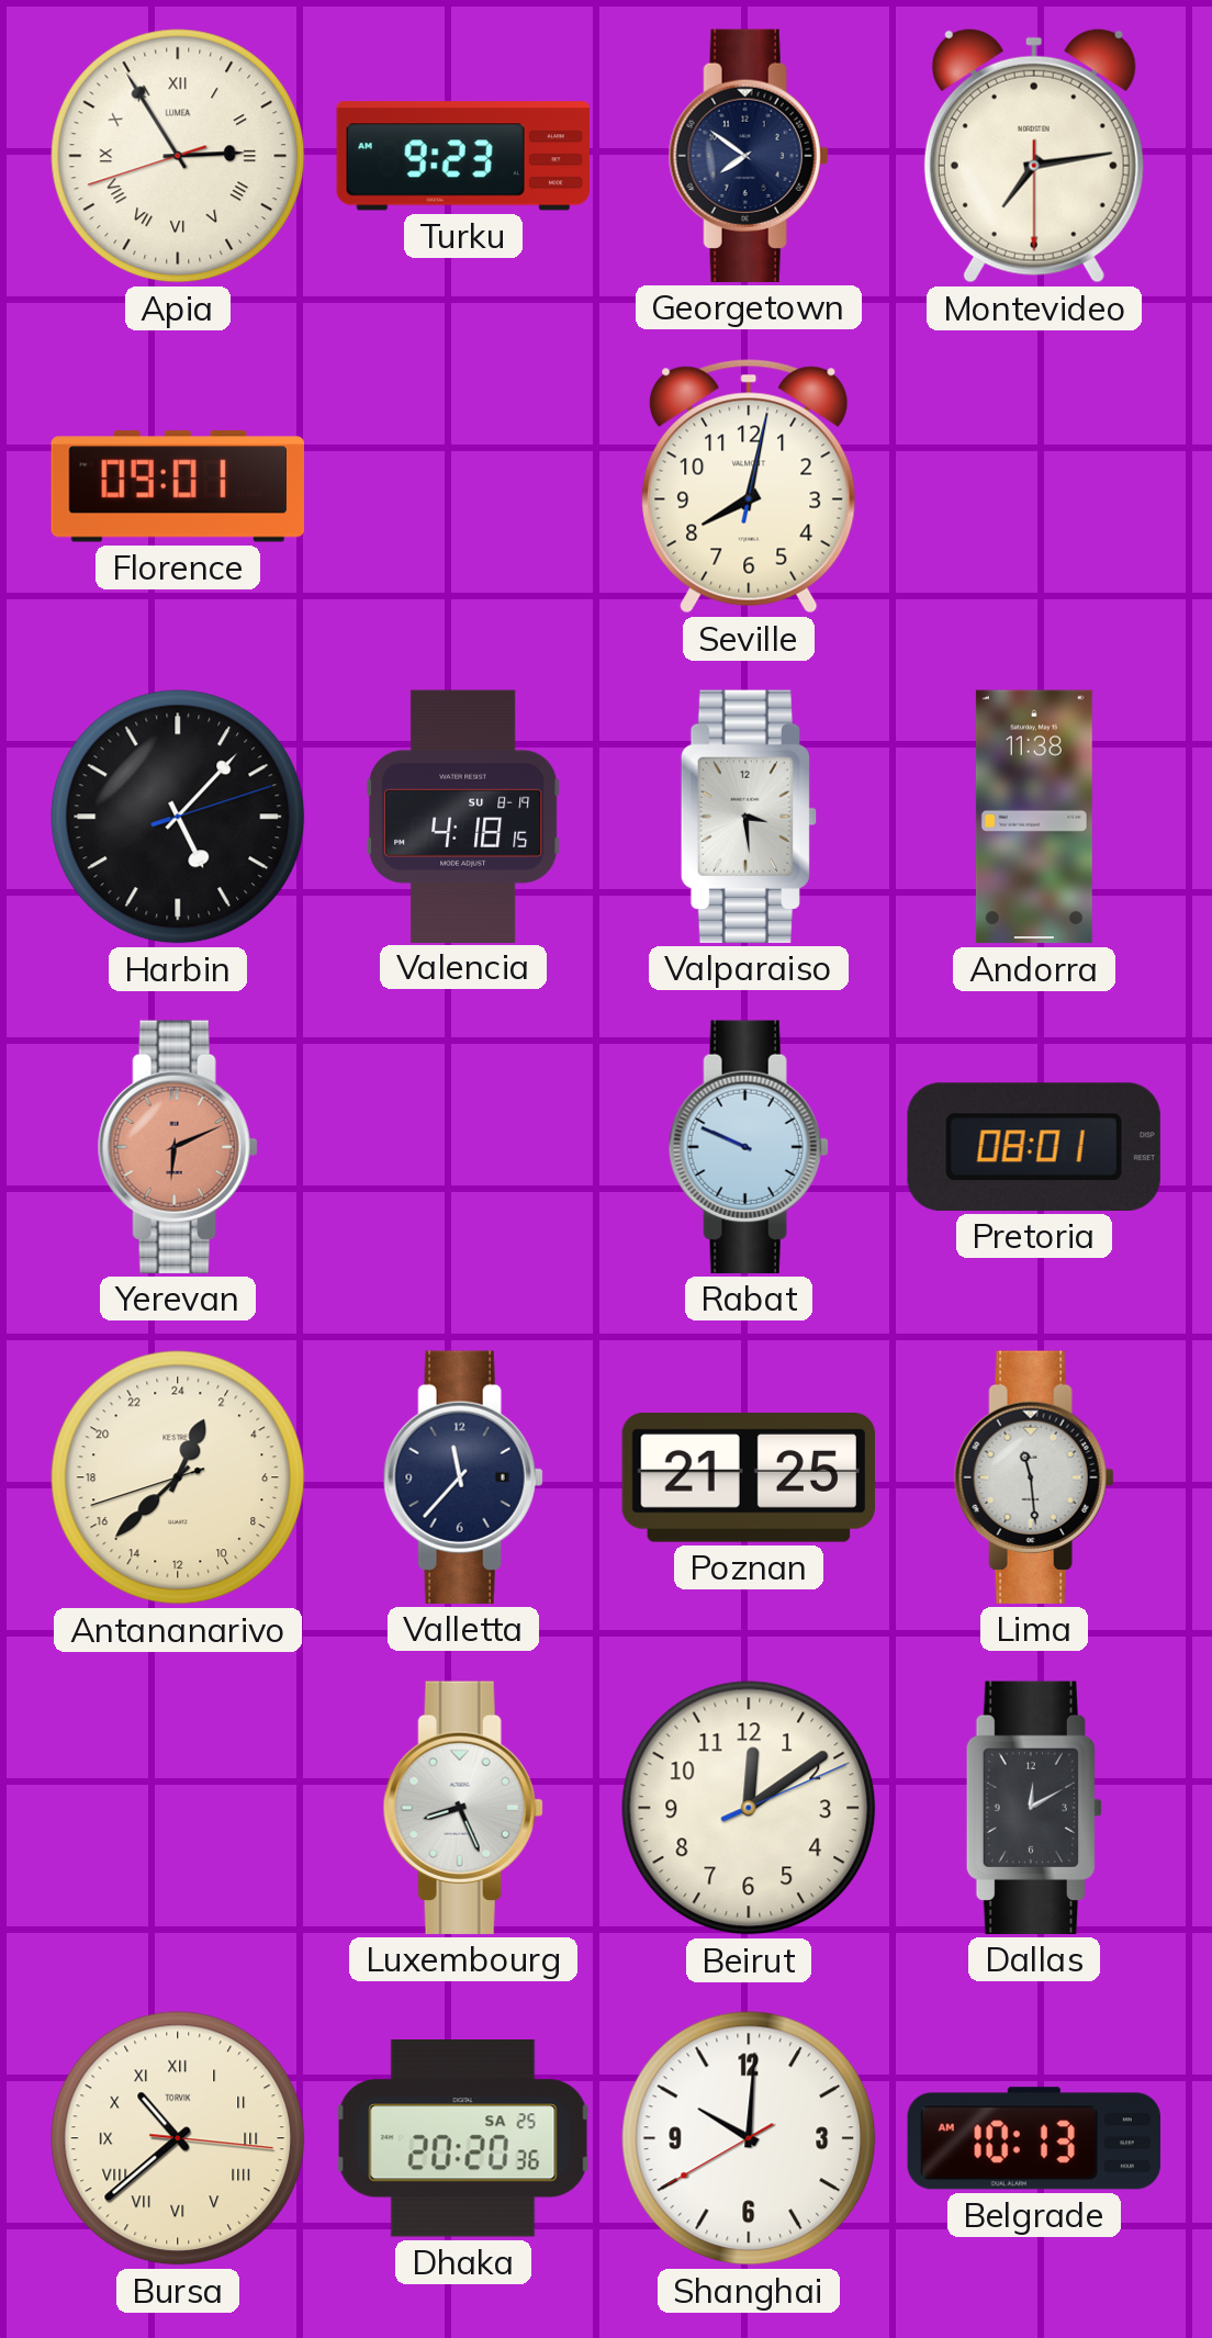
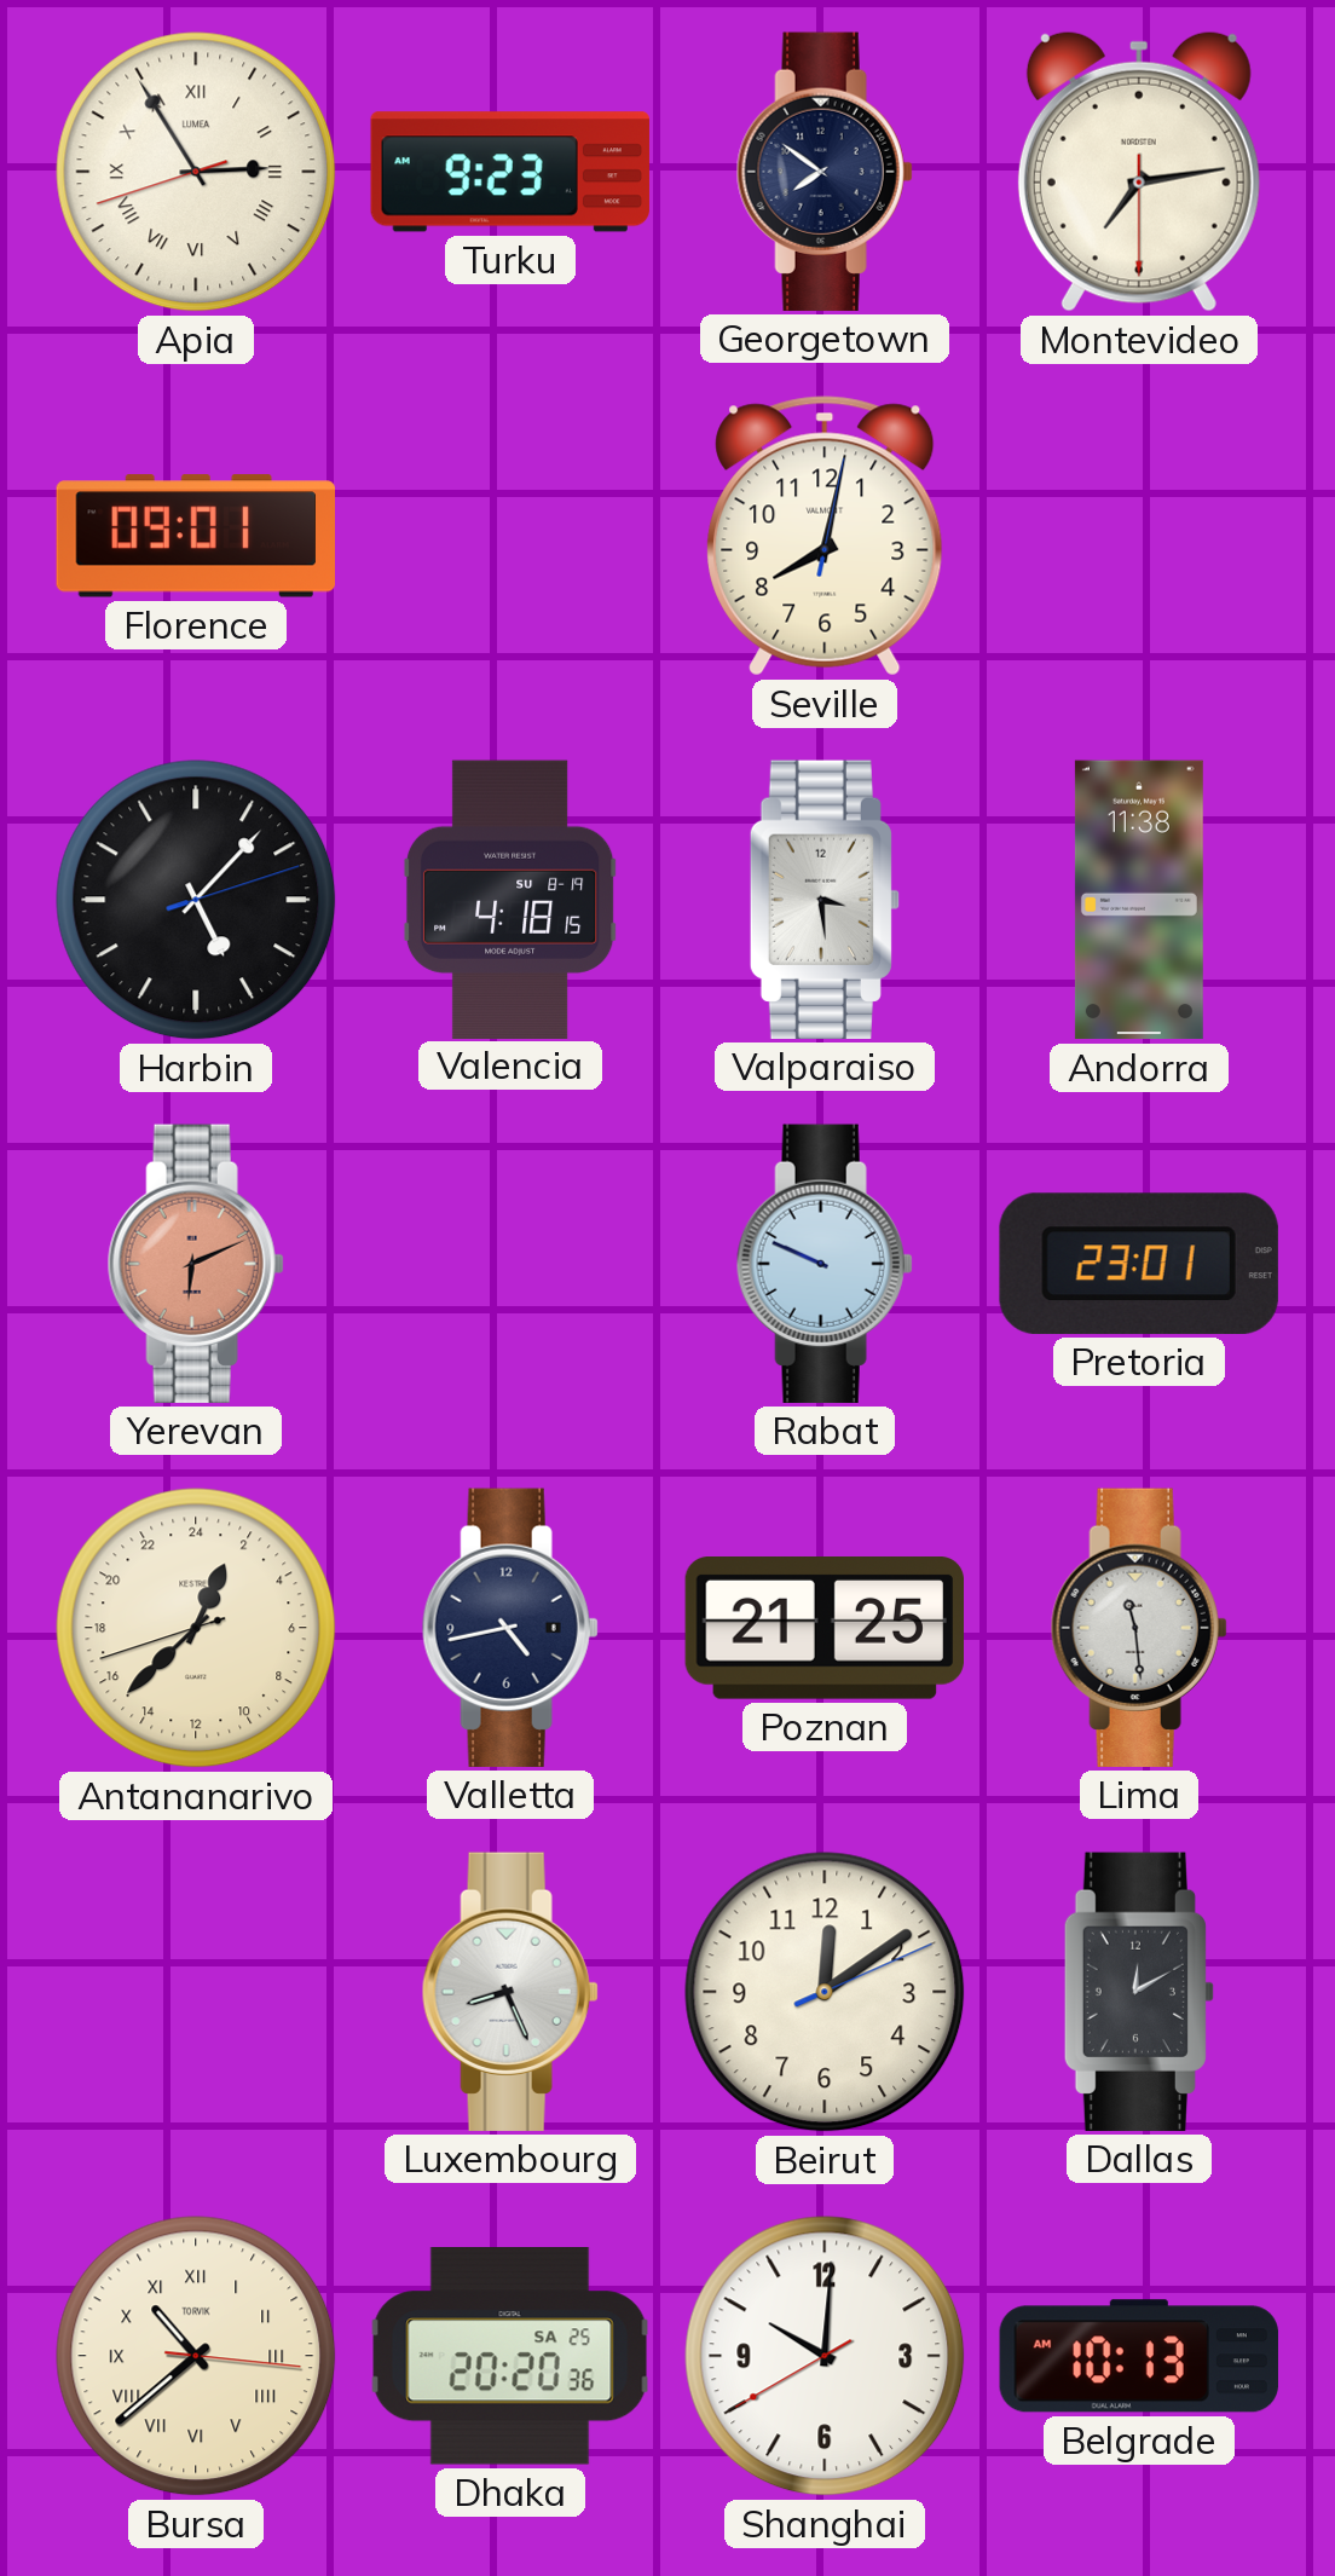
Pretoria: 08:01 -> 23:01 (1139, 1264)
Valletta: 11:37 -> 4:43 (510, 1628)
